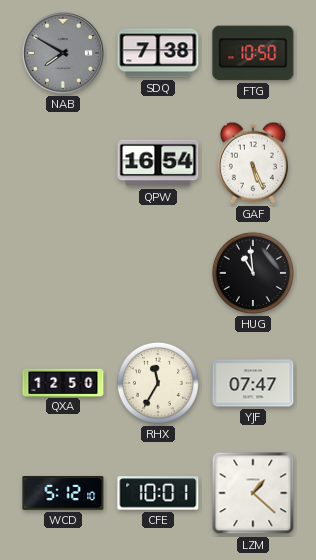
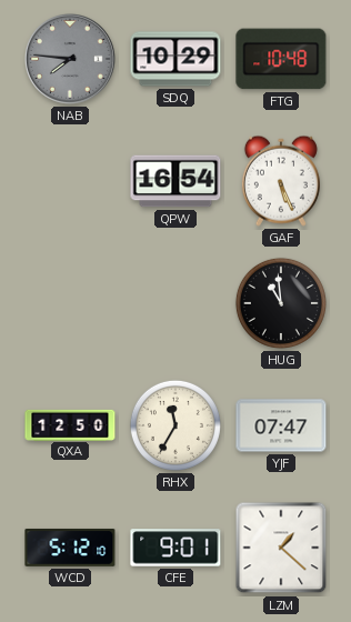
NAB: 7:50 -> 7:46 (71, 60)
SDQ: 7:38 -> 10:29 (175, 59)
FTG: 10:50 -> 10:48 (281, 59)
CFE: 10:01 -> 9:01 (175, 548)
